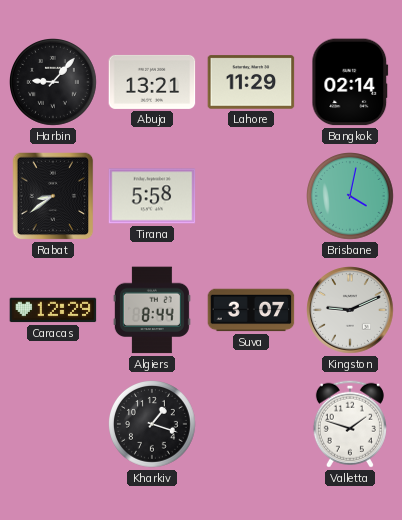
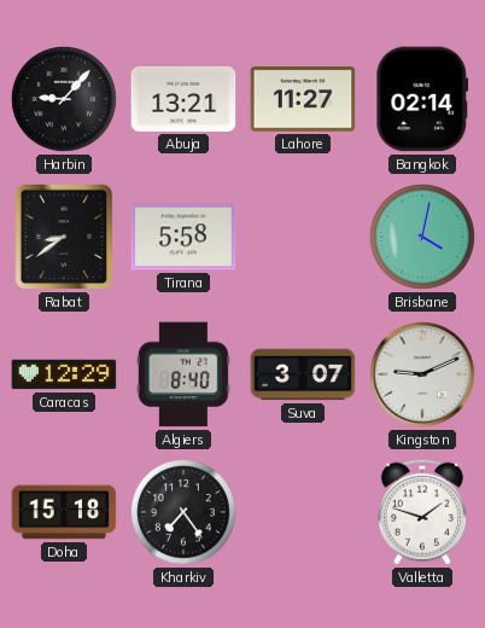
Lahore: 11:29 -> 11:27 (303, 99)
Algiers: 8:44 -> 8:40 (183, 374)
Doha: none -> 15:18 (64, 512)
Kharkiv: 1:18 -> 7:24 (185, 513)
